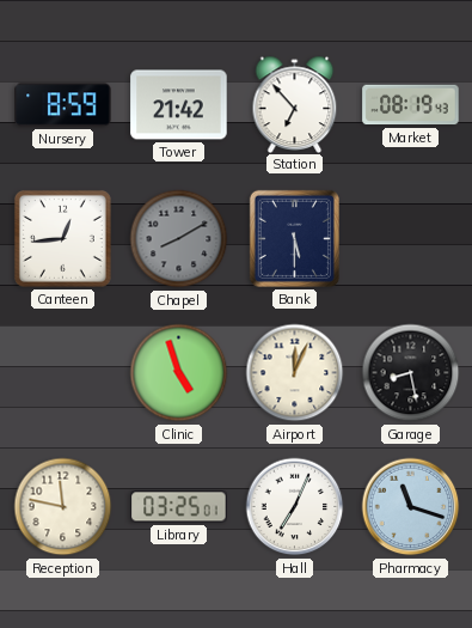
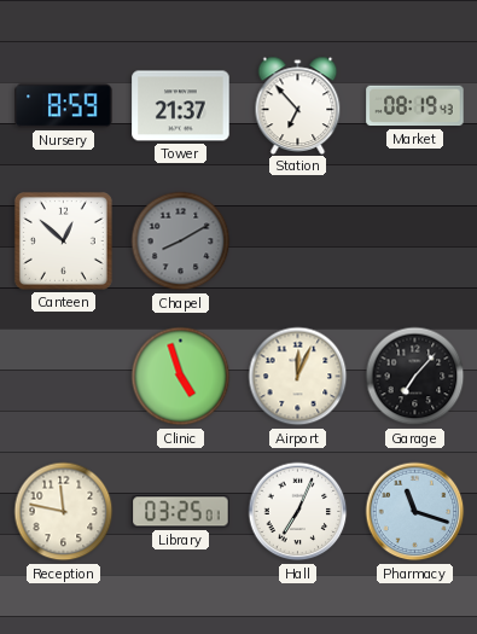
Tower: 21:42 -> 21:37 (181, 106)
Canteen: 12:44 -> 12:52 (63, 240)
Bank: 5:30 -> none (294, 238)
Garage: 8:28 -> 7:07 (415, 377)
